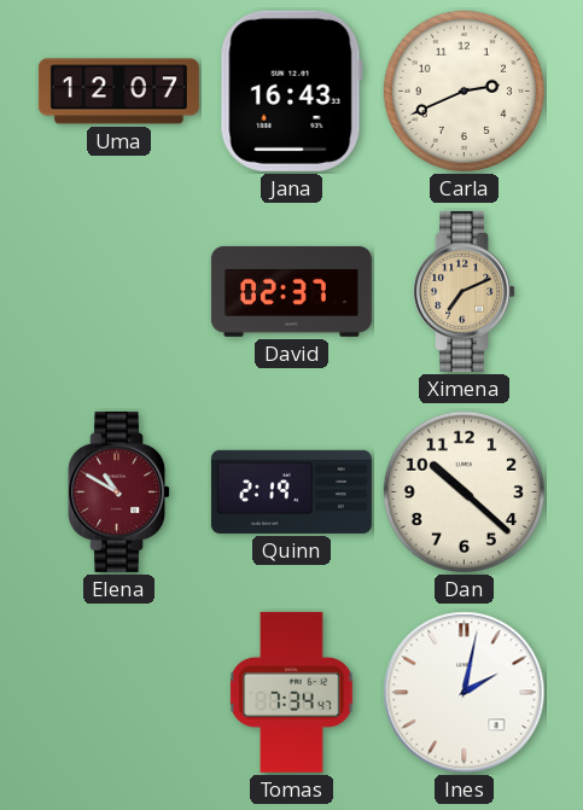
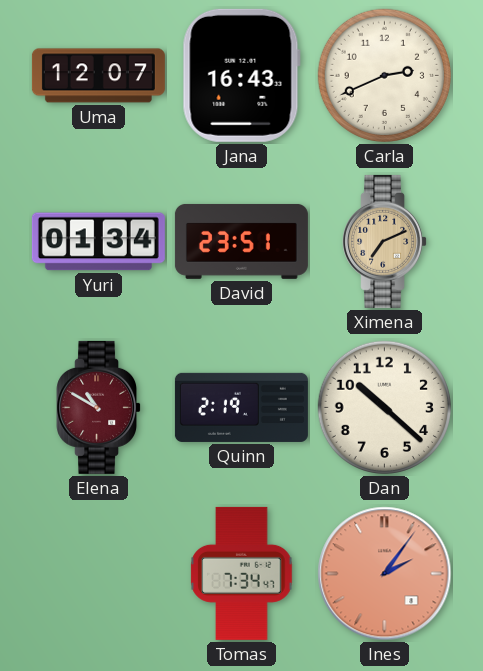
Yuri: none -> 01:34 (98, 242)
David: 02:37 -> 23:51 (241, 241)
Ines: 2:02 -> 2:06 (385, 574)
Ines dial: white -> salmon (385, 574)
